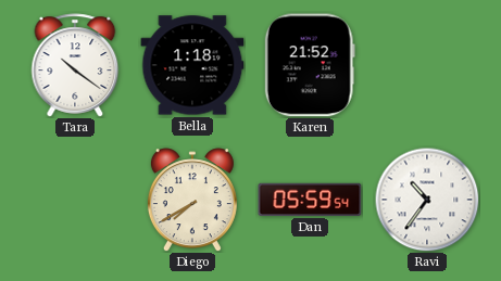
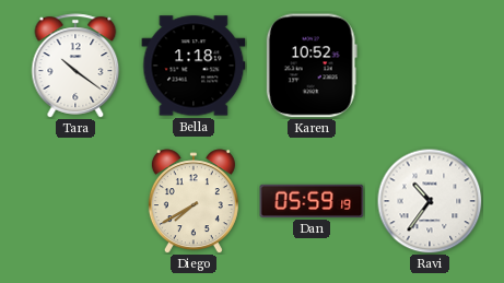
Karen: 21:52 -> 10:52 (312, 66)
Dan: 05:59:54 -> 05:59:19 (312, 201)
